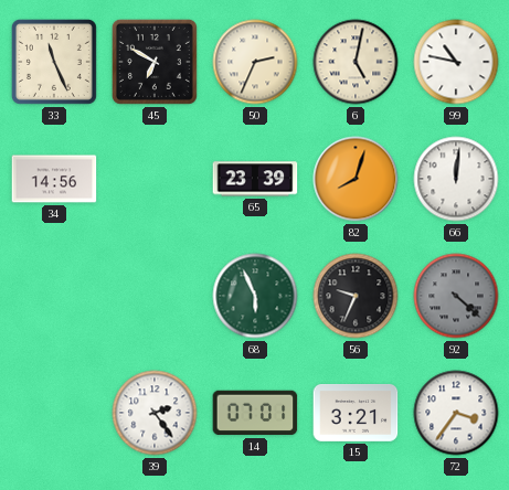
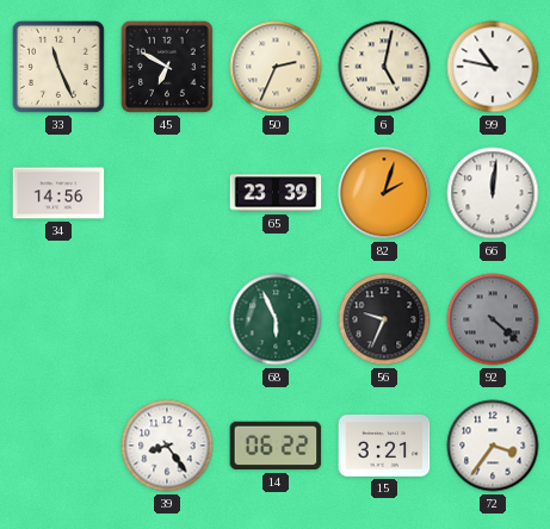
82: 8:03 -> 2:03 (384, 193)
39: 2:24 -> 8:24 (167, 446)
14: 07:01 -> 06:22 (276, 446)
